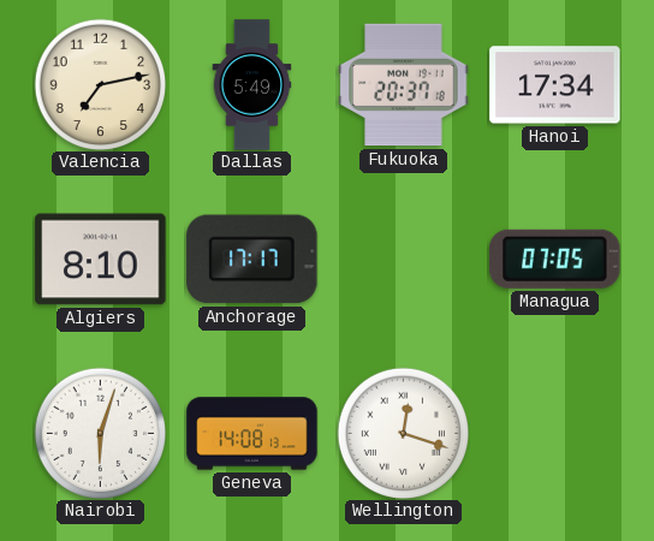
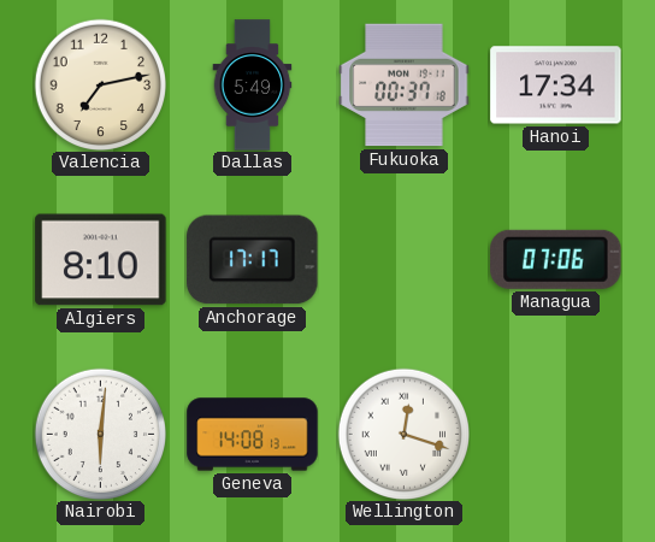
Fukuoka: 20:37 -> 00:37 (405, 86)
Managua: 07:05 -> 07:06 (556, 259)
Nairobi: 6:03 -> 6:01 (100, 434)
